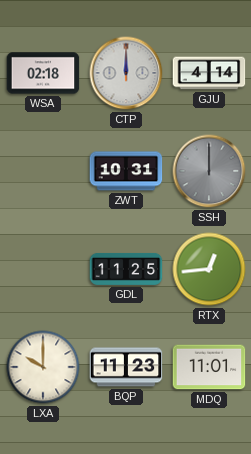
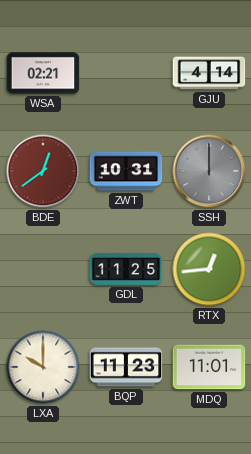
WSA: 02:18 -> 02:21 (43, 73)
CTP: 12:00 -> none (126, 73)
BDE: none -> 12:39 (43, 171)
